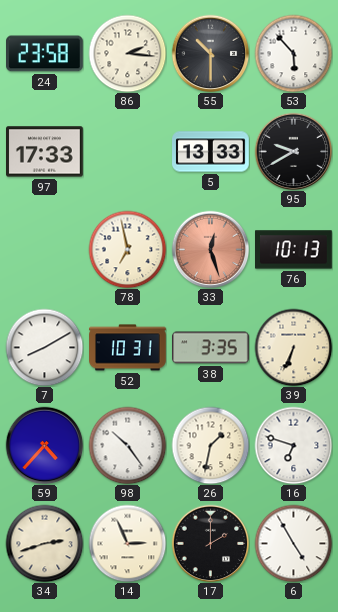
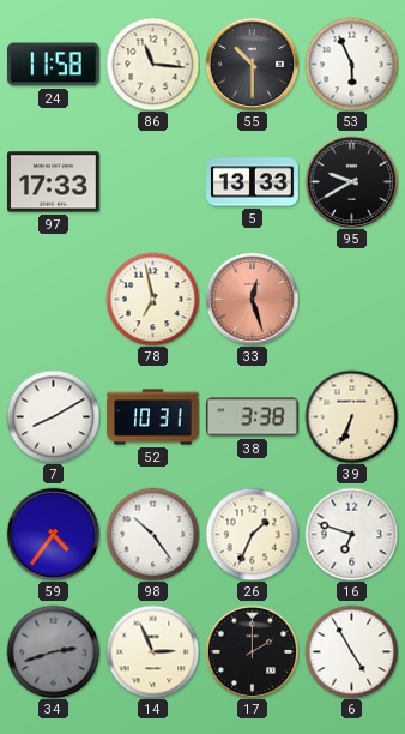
24: 23:58 -> 11:58 (54, 65)
86: 2:16 -> 11:16 (152, 64)
53: 5:53 -> 5:56 (351, 64)
76: 10:13 -> none (294, 250)
38: 3:35 -> 3:38 (253, 417)
59: 4:37 -> 4:36 (53, 534)
26: 1:32 -> 1:34 (252, 534)
34 dial: cream -> grey (53, 651)
